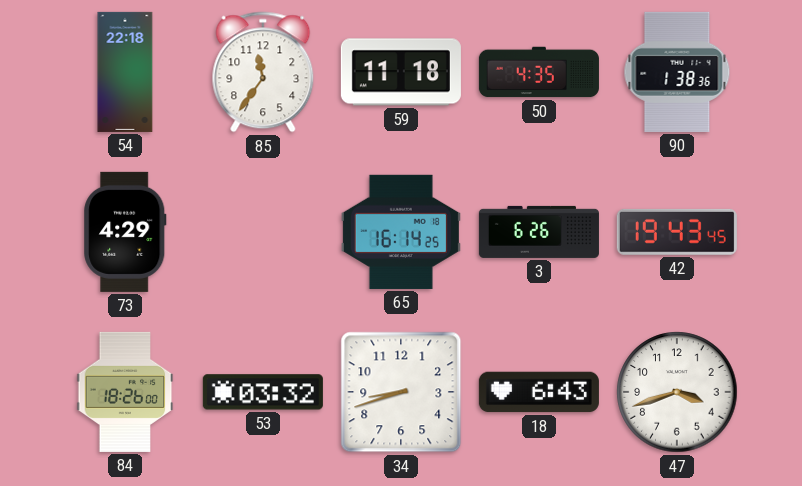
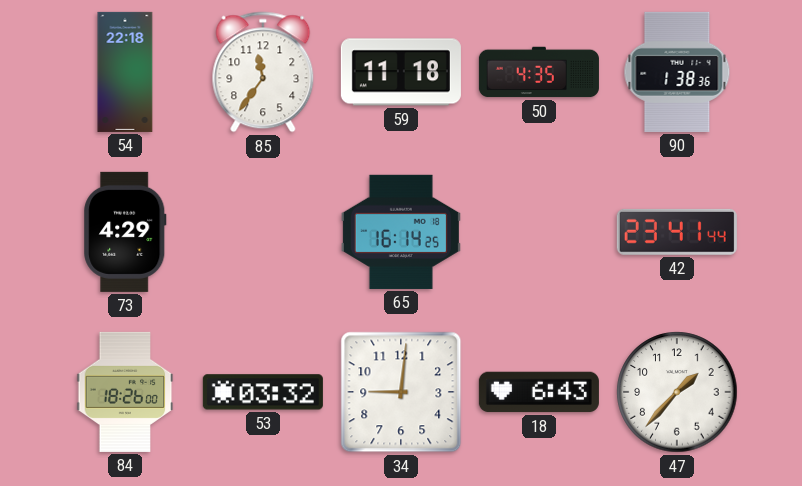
3: 6:26 -> none (539, 232)
42: 19:43 -> 23:41 (677, 232)
34: 8:42 -> 9:01 (401, 392)
47: 3:42 -> 1:37 (677, 392)
